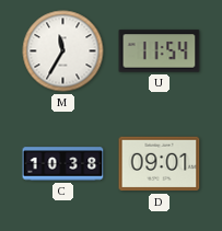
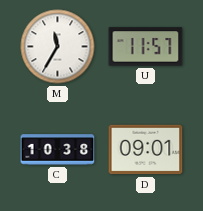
U: 11:54 -> 11:57 (146, 47)
